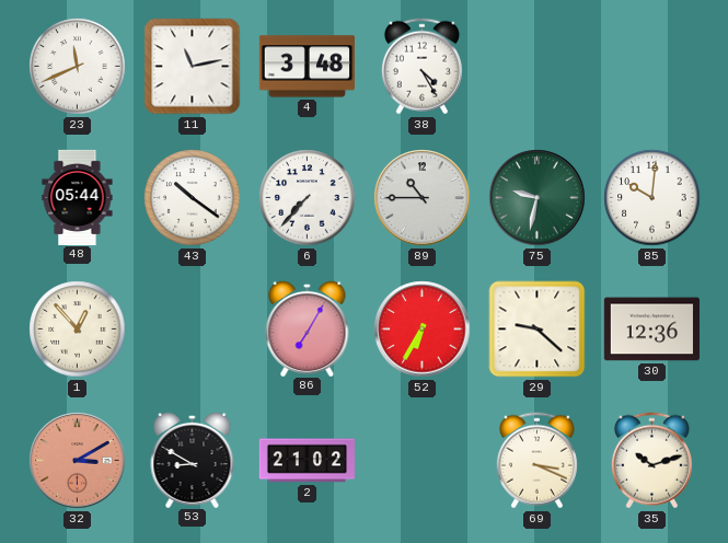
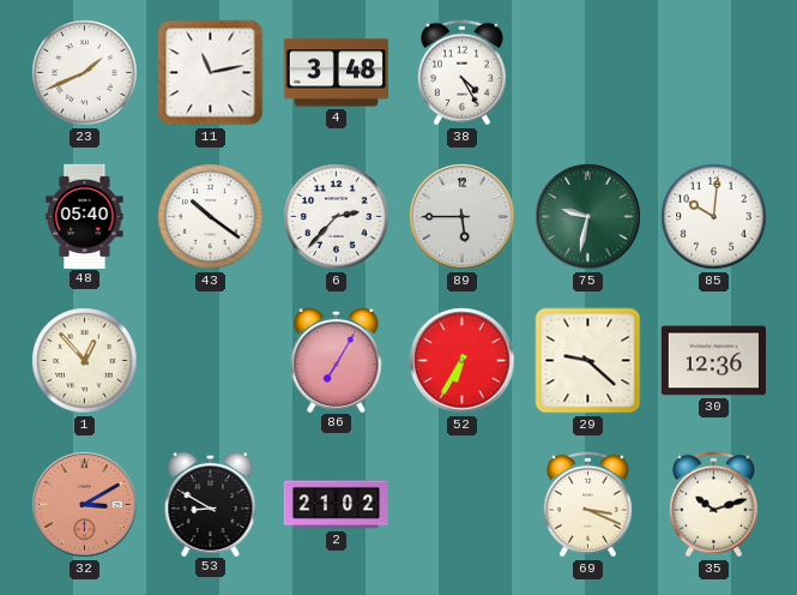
23: 11:41 -> 1:41 (85, 73)
48: 05:44 -> 05:40 (85, 216)
6: 7:37 -> 2:37 (337, 217)
89: 10:45 -> 5:45 (463, 217)
